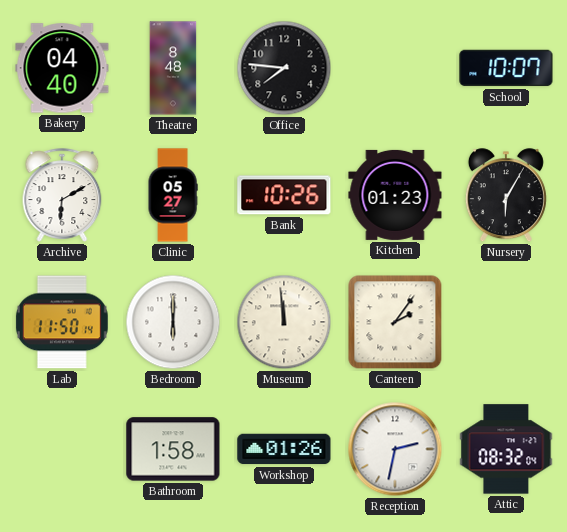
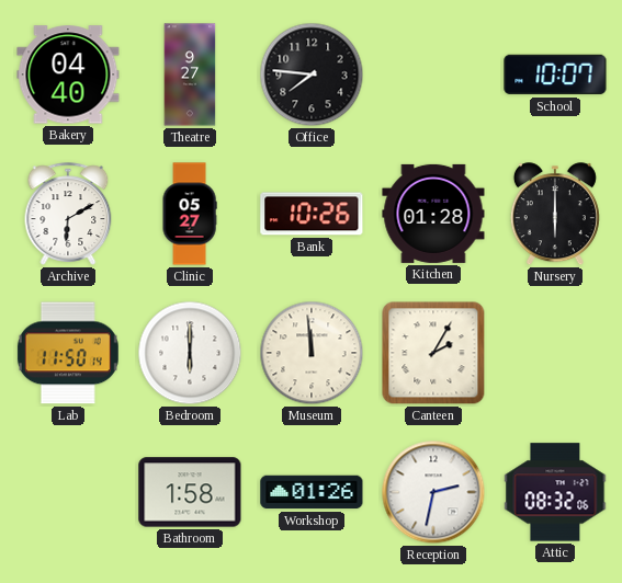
Theatre: 8:48 -> 9:27 (190, 75)
Kitchen: 01:23 -> 01:28 (433, 214)
Nursery: 6:05 -> 6:00 (555, 215)
Canteen: 2:06 -> 2:05 (433, 353)
Attic: 08:32:04 -> 08:32:06 (555, 492)
